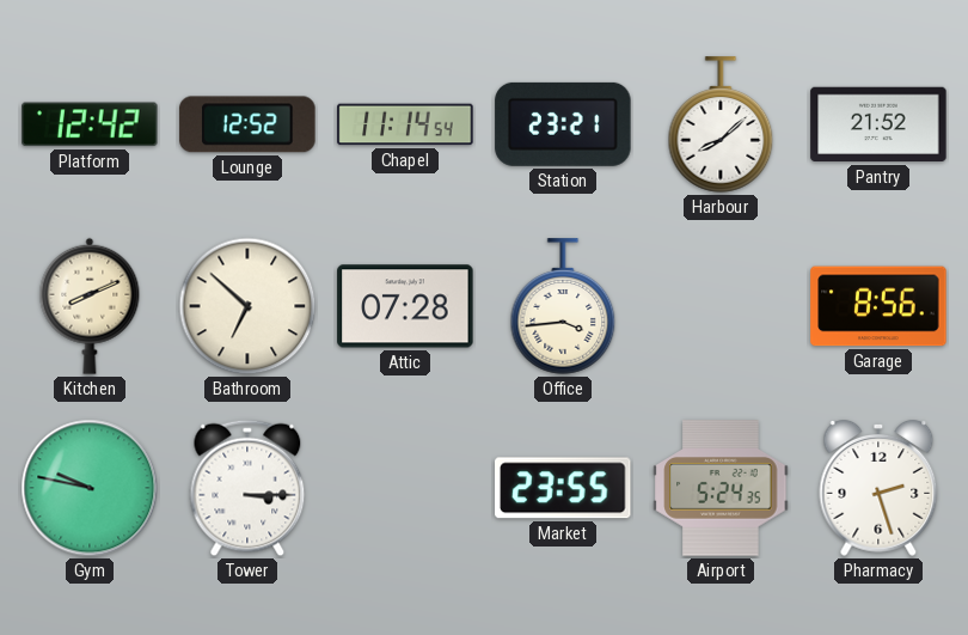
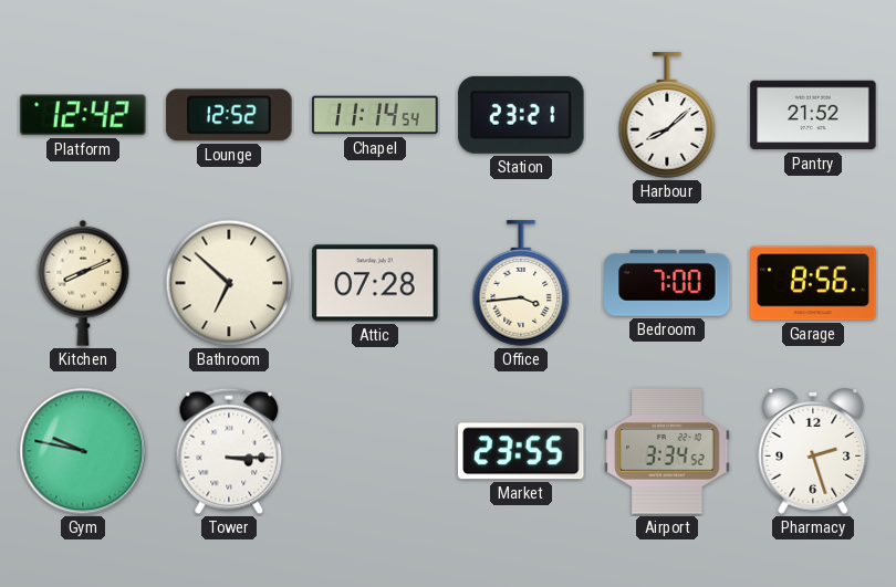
Bedroom: none -> 7:00 (667, 283)
Airport: 5:24 -> 3:34 (667, 451)
